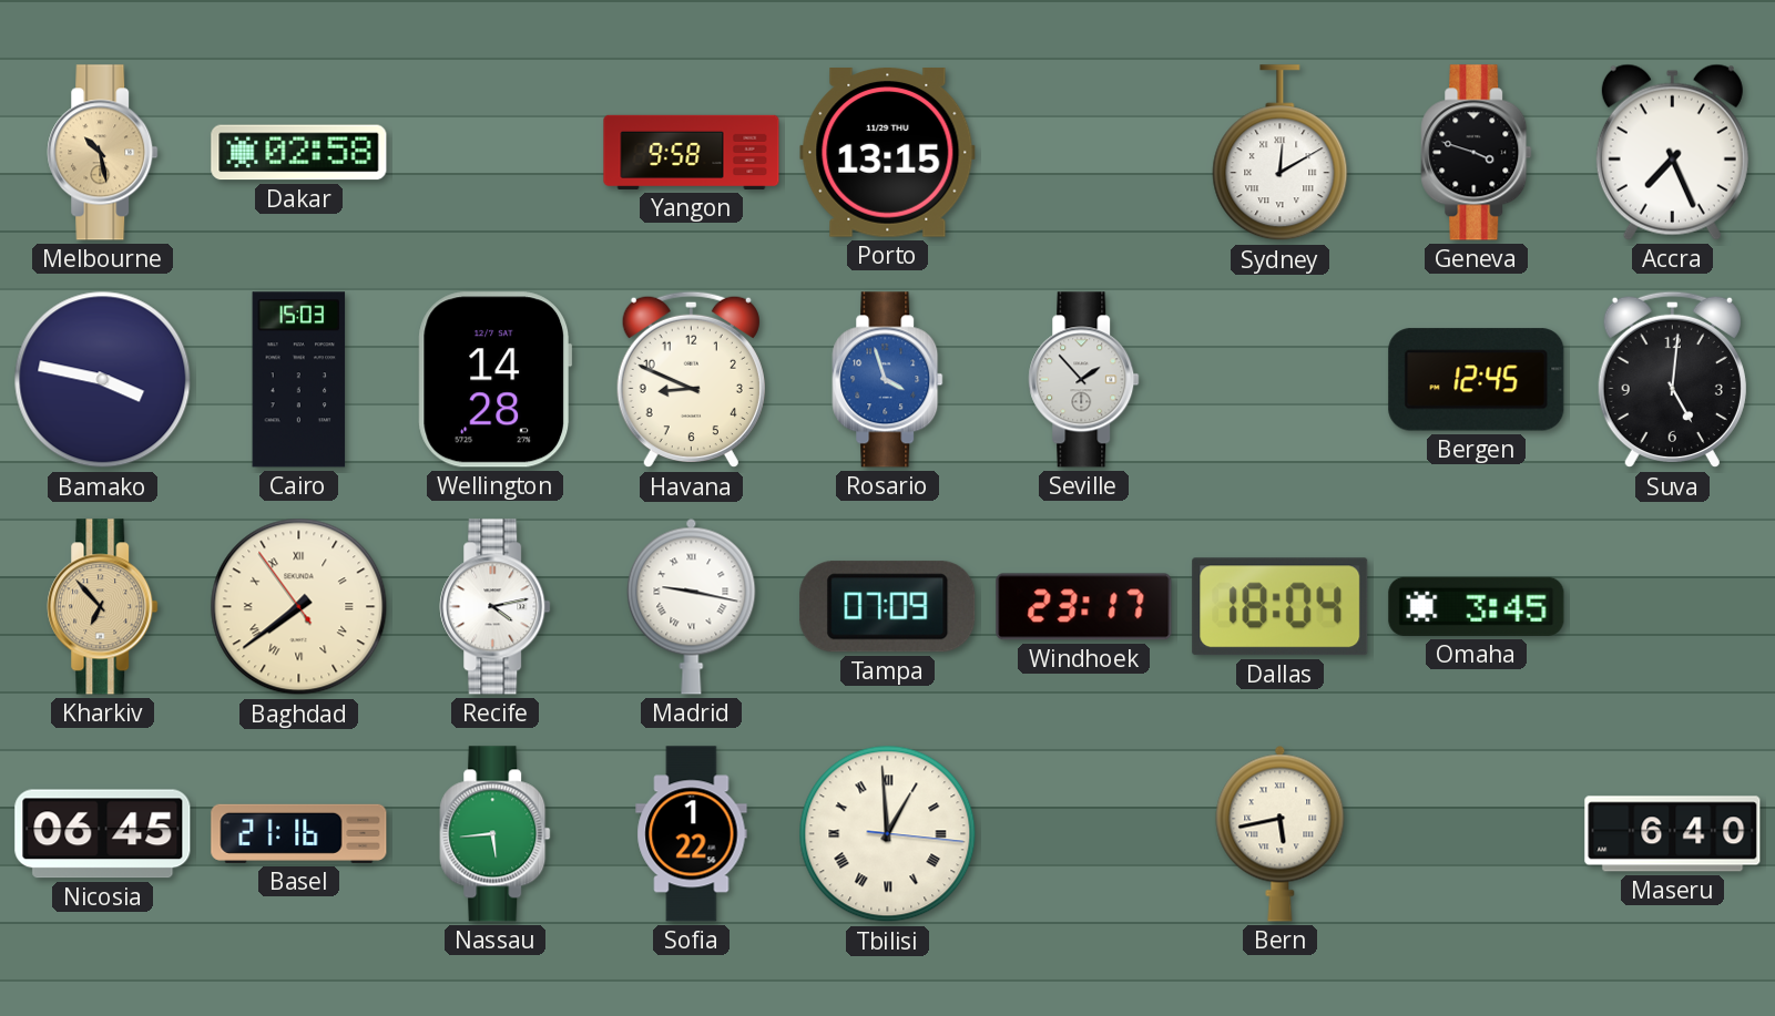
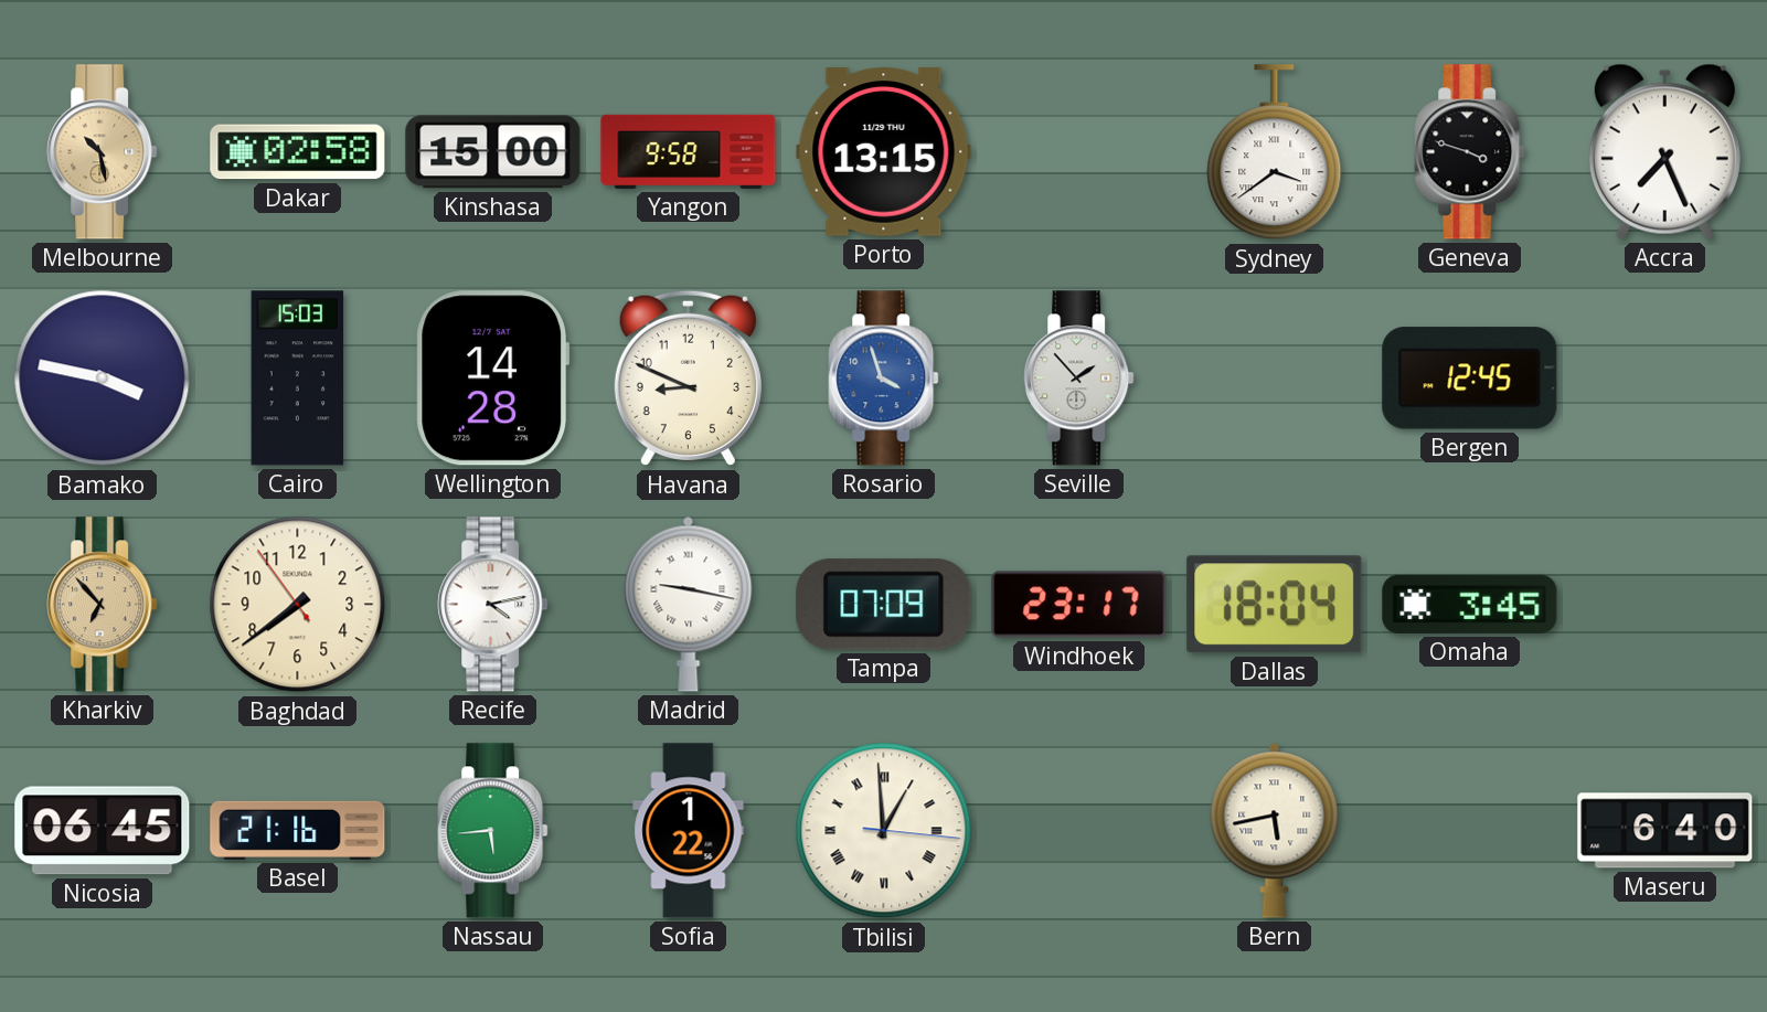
Kinshasa: none -> 15:00 (493, 152)
Sydney: 12:10 -> 3:39 (1275, 152)
Suva: 5:01 -> none (1672, 380)
Baghdad numerals: Roman -> Arabic (298, 605)
